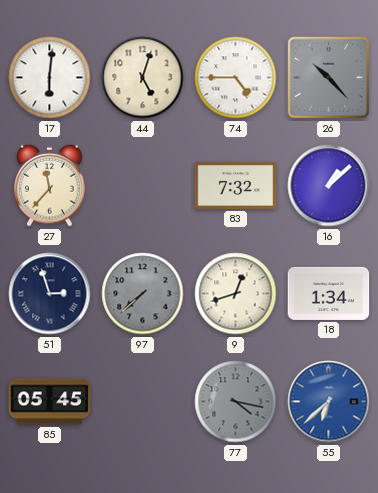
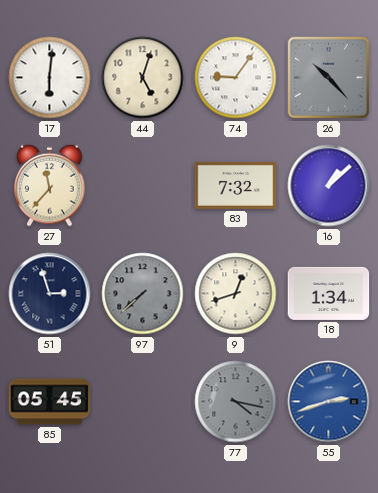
74: 4:45 -> 9:06 (236, 78)
55: 6:38 -> 2:42 (329, 402)
